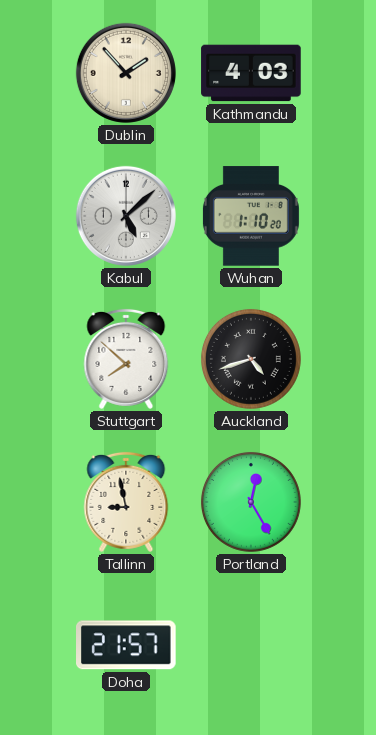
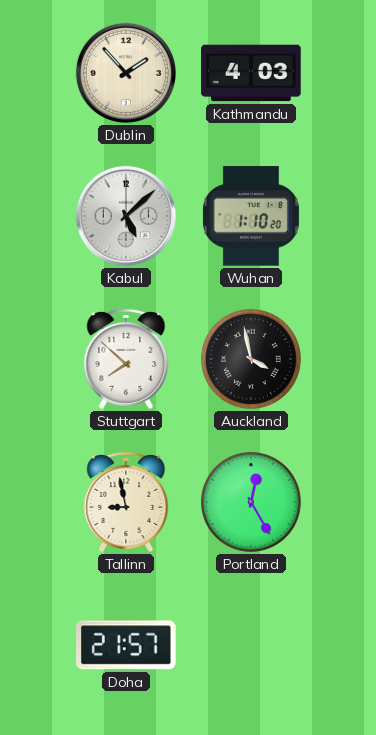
Auckland: 4:42 -> 3:58 (251, 359)
